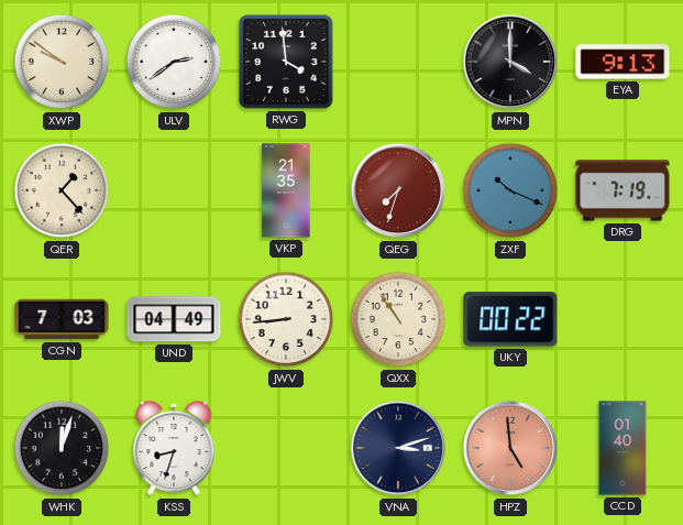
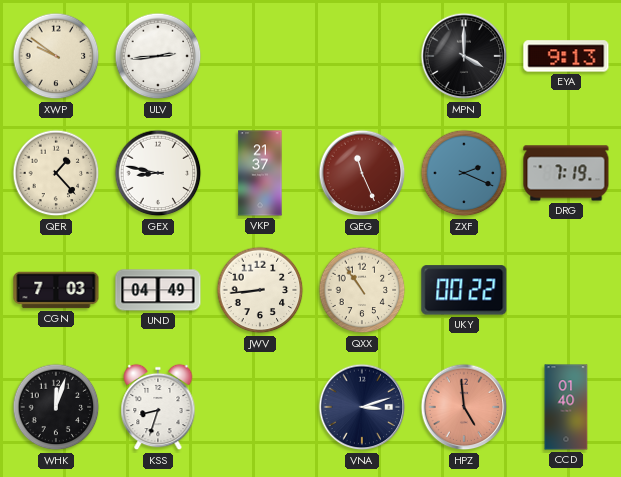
ULV: 2:39 -> 2:44 (158, 56)
RWG: 3:59 -> none (286, 62)
GEX: none -> 8:47 (158, 173)
VKP: 21:35 -> 21:37 (260, 173)
QEG: 7:33 -> 11:26 (362, 173)
ZXF: 10:19 -> 2:19 (464, 173)
